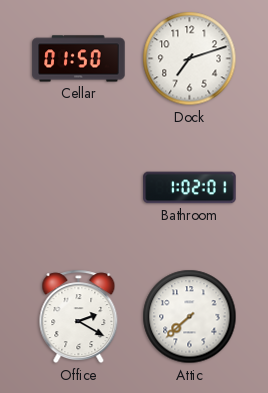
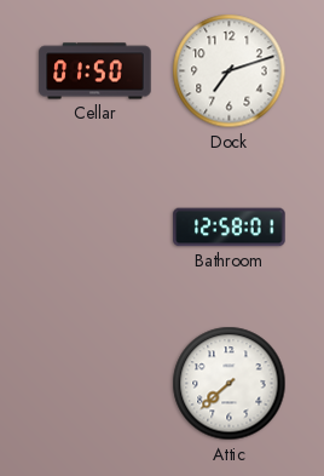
Bathroom: 1:02 -> 12:58 (230, 228)
Office: 2:20 -> none (79, 317)
